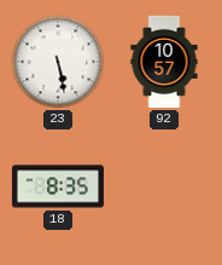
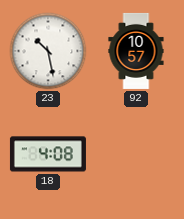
23: 5:28 -> 10:28 (48, 51)
18: 8:35 -> 4:08 (48, 154)
